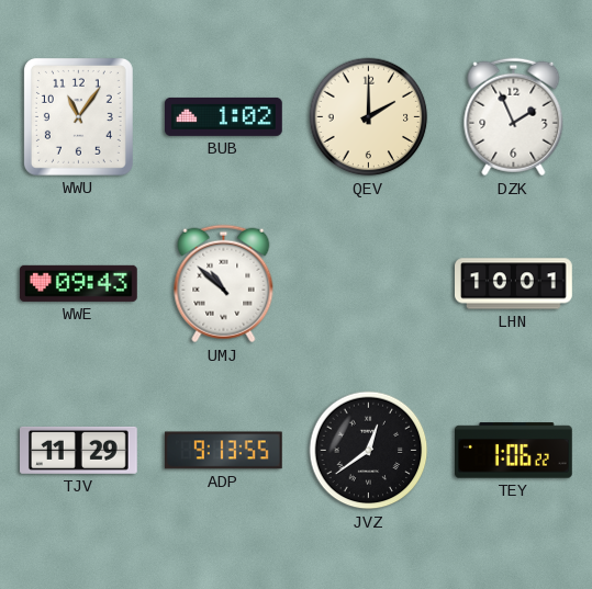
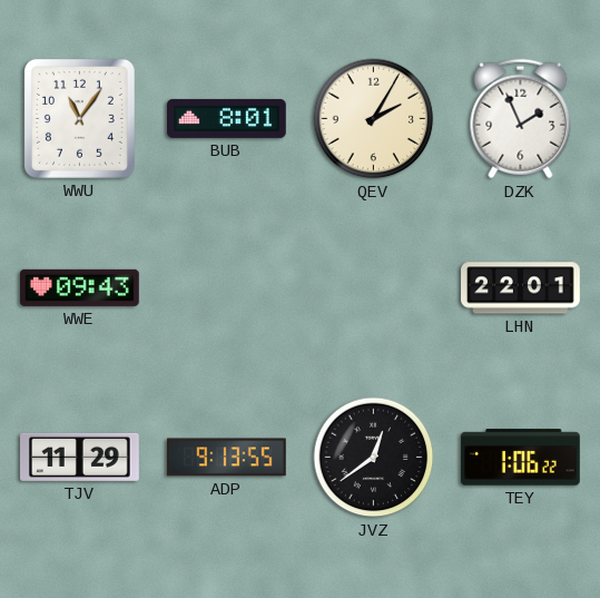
BUB: 1:02 -> 8:01 (227, 118)
QEV: 2:00 -> 2:05 (374, 119)
UMJ: 10:52 -> none (224, 284)
LHN: 10:01 -> 22:01 (521, 288)
